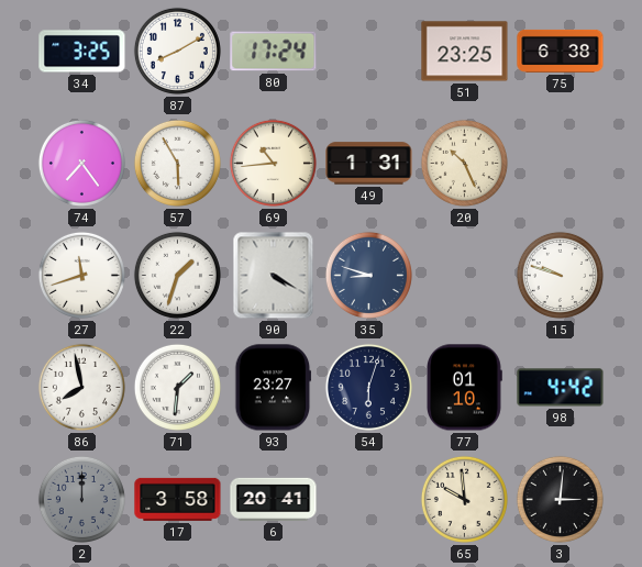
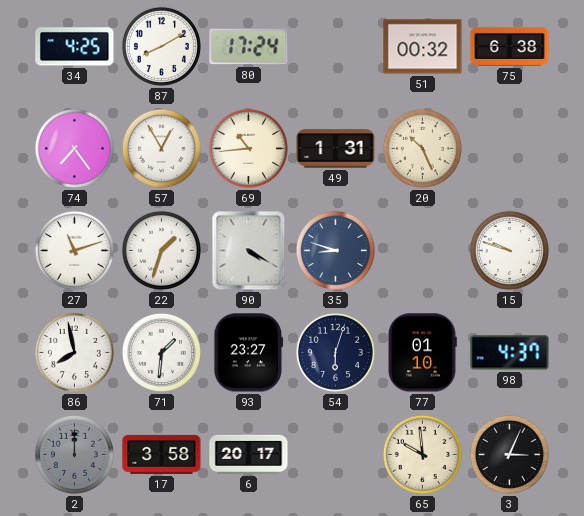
34: 3:25 -> 4:25 (75, 47)
51: 23:25 -> 00:32 (423, 47)
57: 5:55 -> 12:55 (161, 148)
27: 11:42 -> 11:12 (74, 250)
98: 4:42 -> 4:37 (510, 353)
6: 20:41 -> 20:17 (249, 454)
3: 3:01 -> 3:04 (509, 454)
